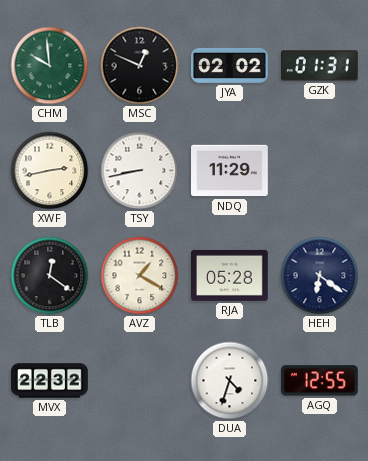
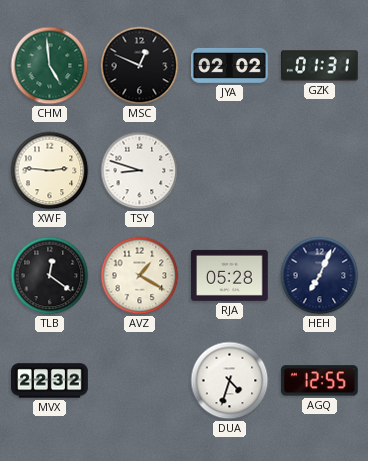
CHM: 9:59 -> 4:59 (50, 66)
XWF: 2:43 -> 2:46 (50, 171)
TSY: 8:43 -> 8:48 (140, 171)
NDQ: 11:29 -> none (230, 171)
HEH: 6:21 -> 7:04 (320, 276)
